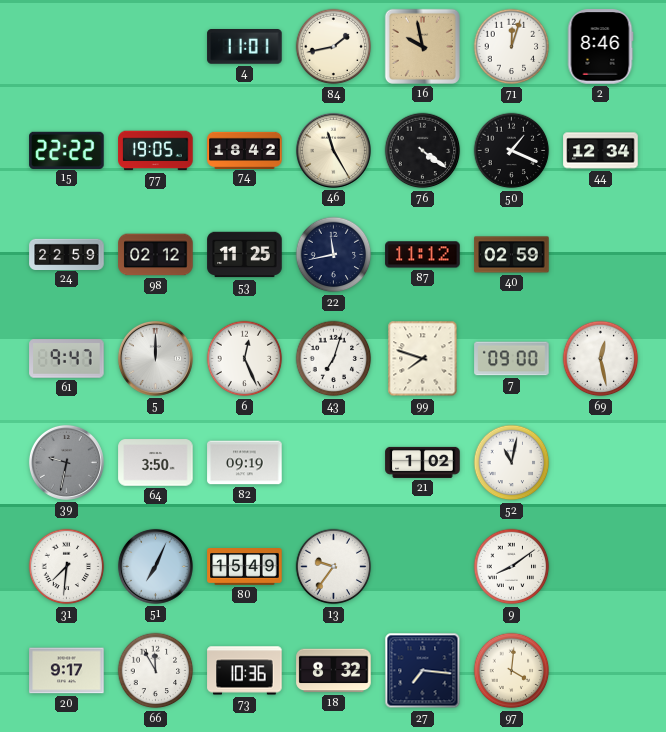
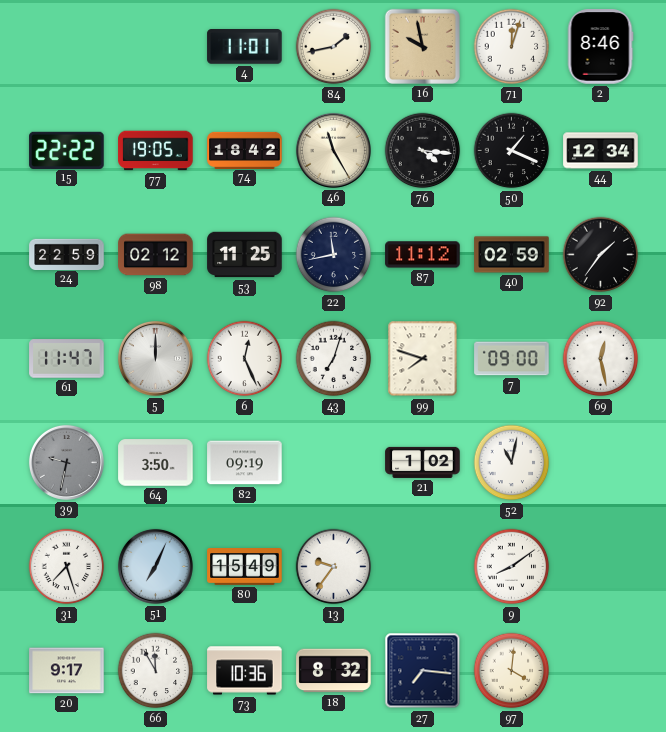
76: 4:21 -> 4:16 (423, 151)
92: none -> 1:36 (601, 255)
61: 9:47 -> 11:47 (67, 359)
31: 7:31 -> 7:27 (67, 567)
